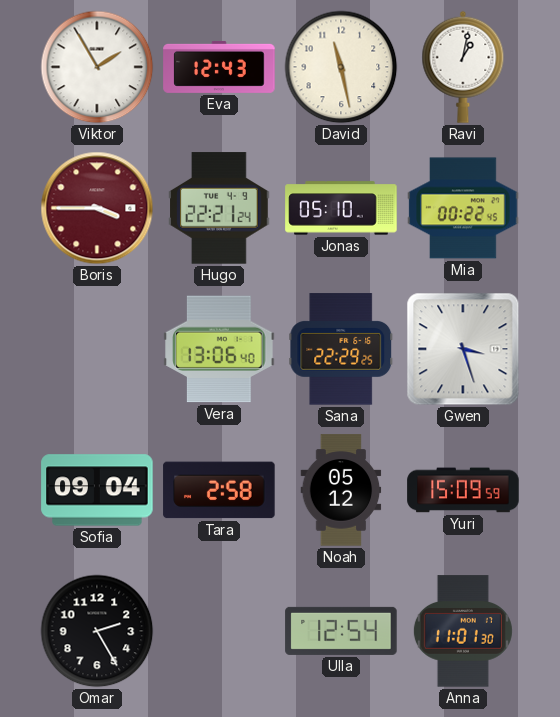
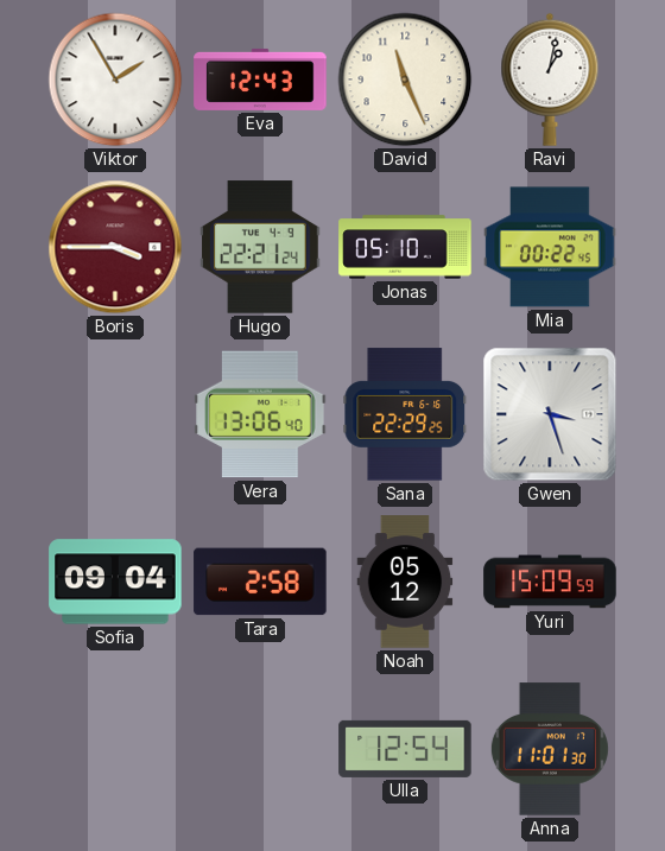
David: 11:28 -> 11:26 (405, 80)
Omar: 2:25 -> none (97, 631)
